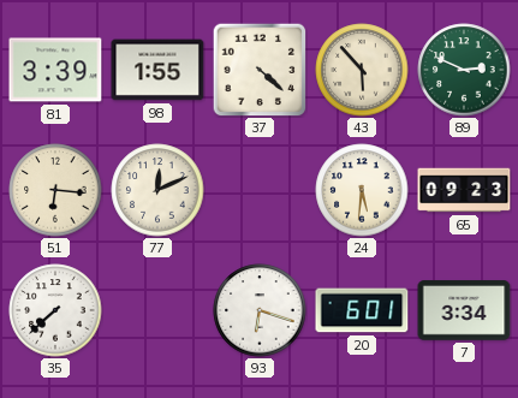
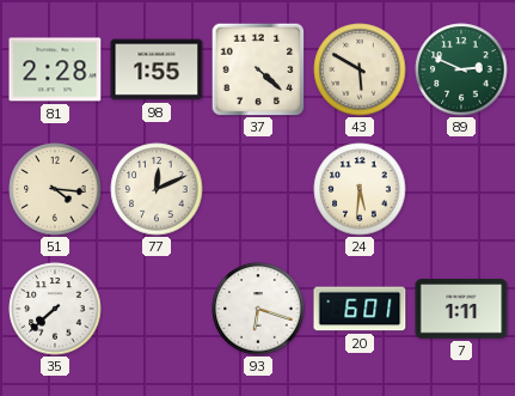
81: 3:39 -> 2:28 (55, 69)
43: 5:53 -> 5:50 (360, 69)
51: 6:16 -> 4:16 (55, 189)
65: 09:23 -> none (464, 190)
7: 3:34 -> 1:11 (461, 309)
